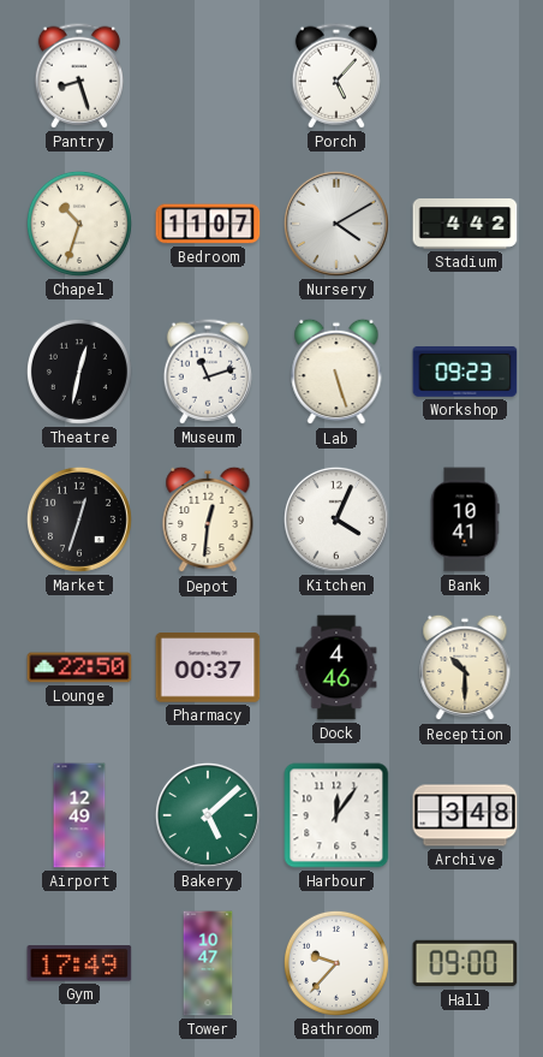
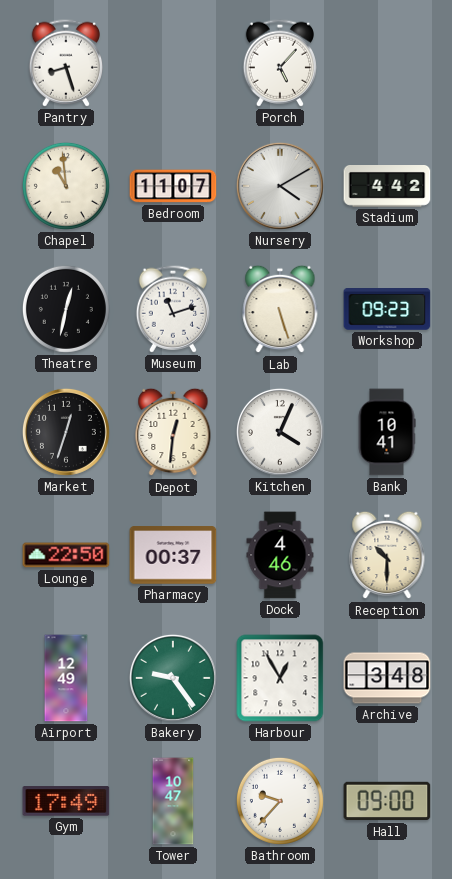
Chapel: 10:33 -> 10:59 (66, 186)
Bakery: 5:08 -> 9:24 (173, 678)
Harbour: 12:06 -> 12:55 (280, 678)
